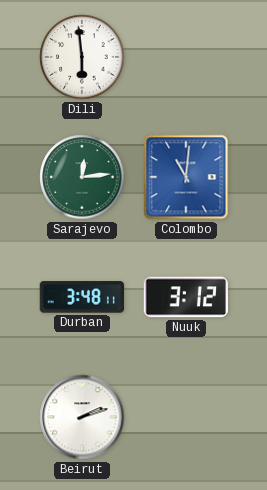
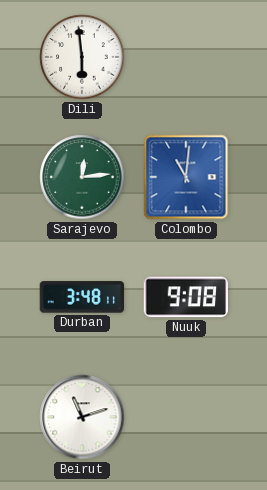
Nuuk: 3:12 -> 9:08 (185, 297)
Beirut: 2:12 -> 11:12 (82, 417)
